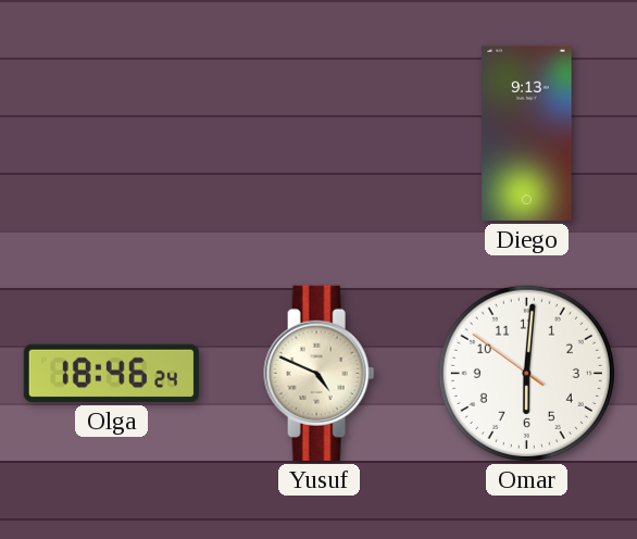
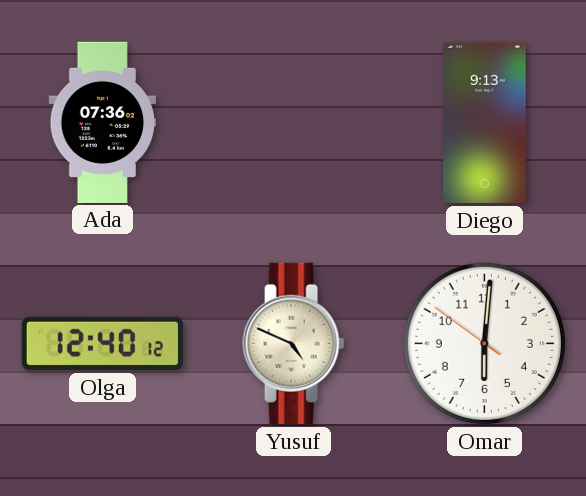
Ada: none -> 07:36 (102, 122)
Olga: 18:46 -> 12:40 (102, 343)
